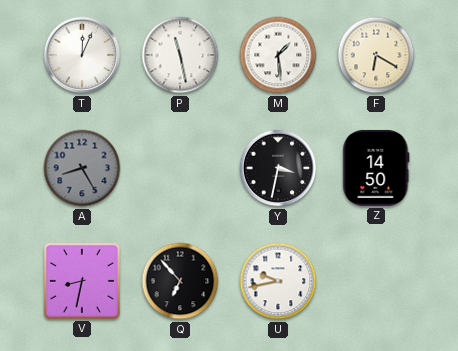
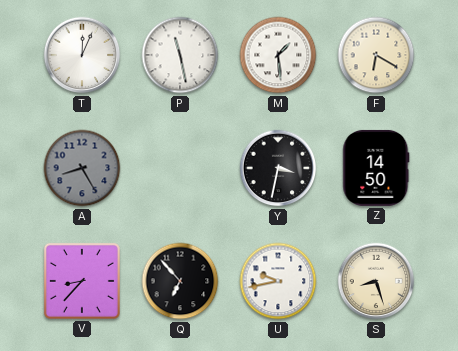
V: 8:32 -> 8:37 (82, 281)
S: none -> 8:27 (376, 281)
